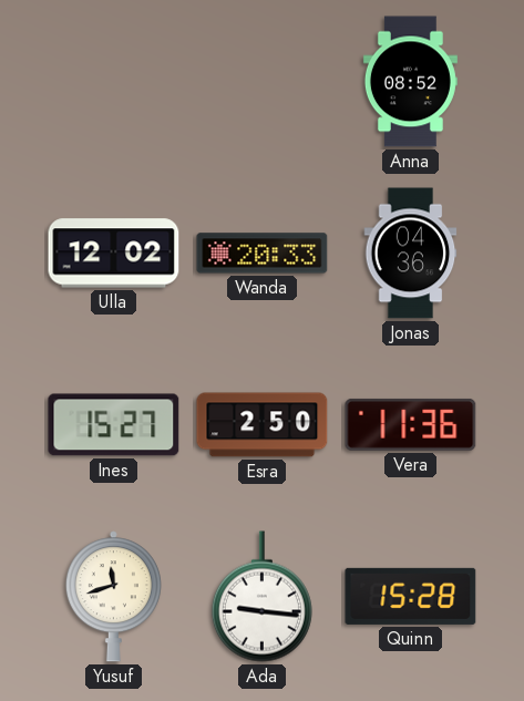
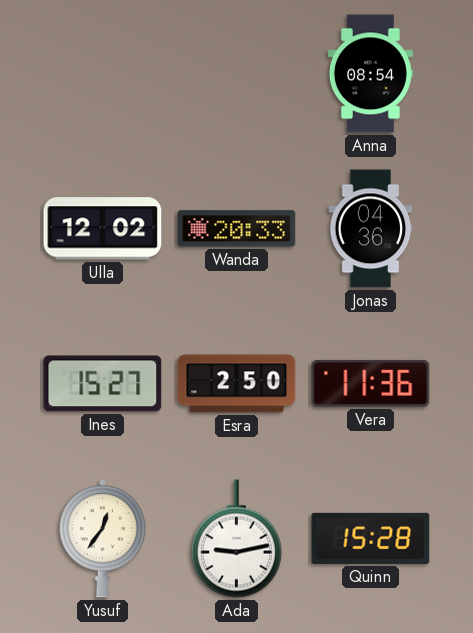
Anna: 08:52 -> 08:54 (370, 74)
Yusuf: 11:42 -> 12:36 (102, 539)
Ada: 9:16 -> 9:13 (236, 539)
